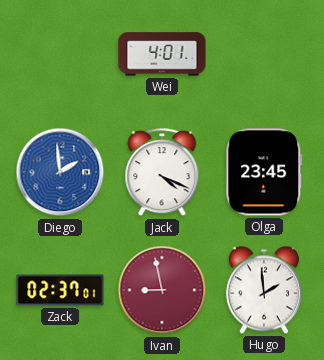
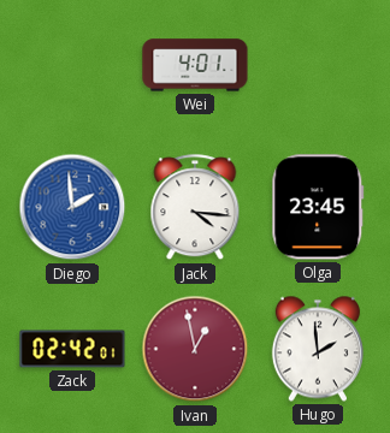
Jack: 4:19 -> 4:16 (195, 208)
Zack: 02:37 -> 02:42 (72, 349)
Ivan: 8:58 -> 12:58 (195, 349)
